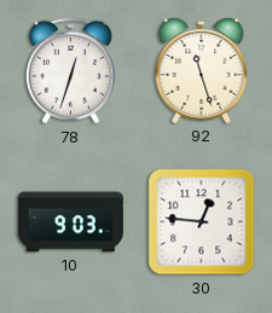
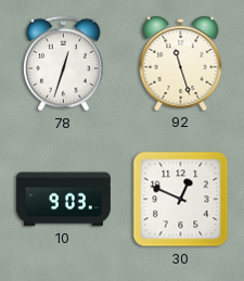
30: 12:46 -> 12:49 (181, 200)
